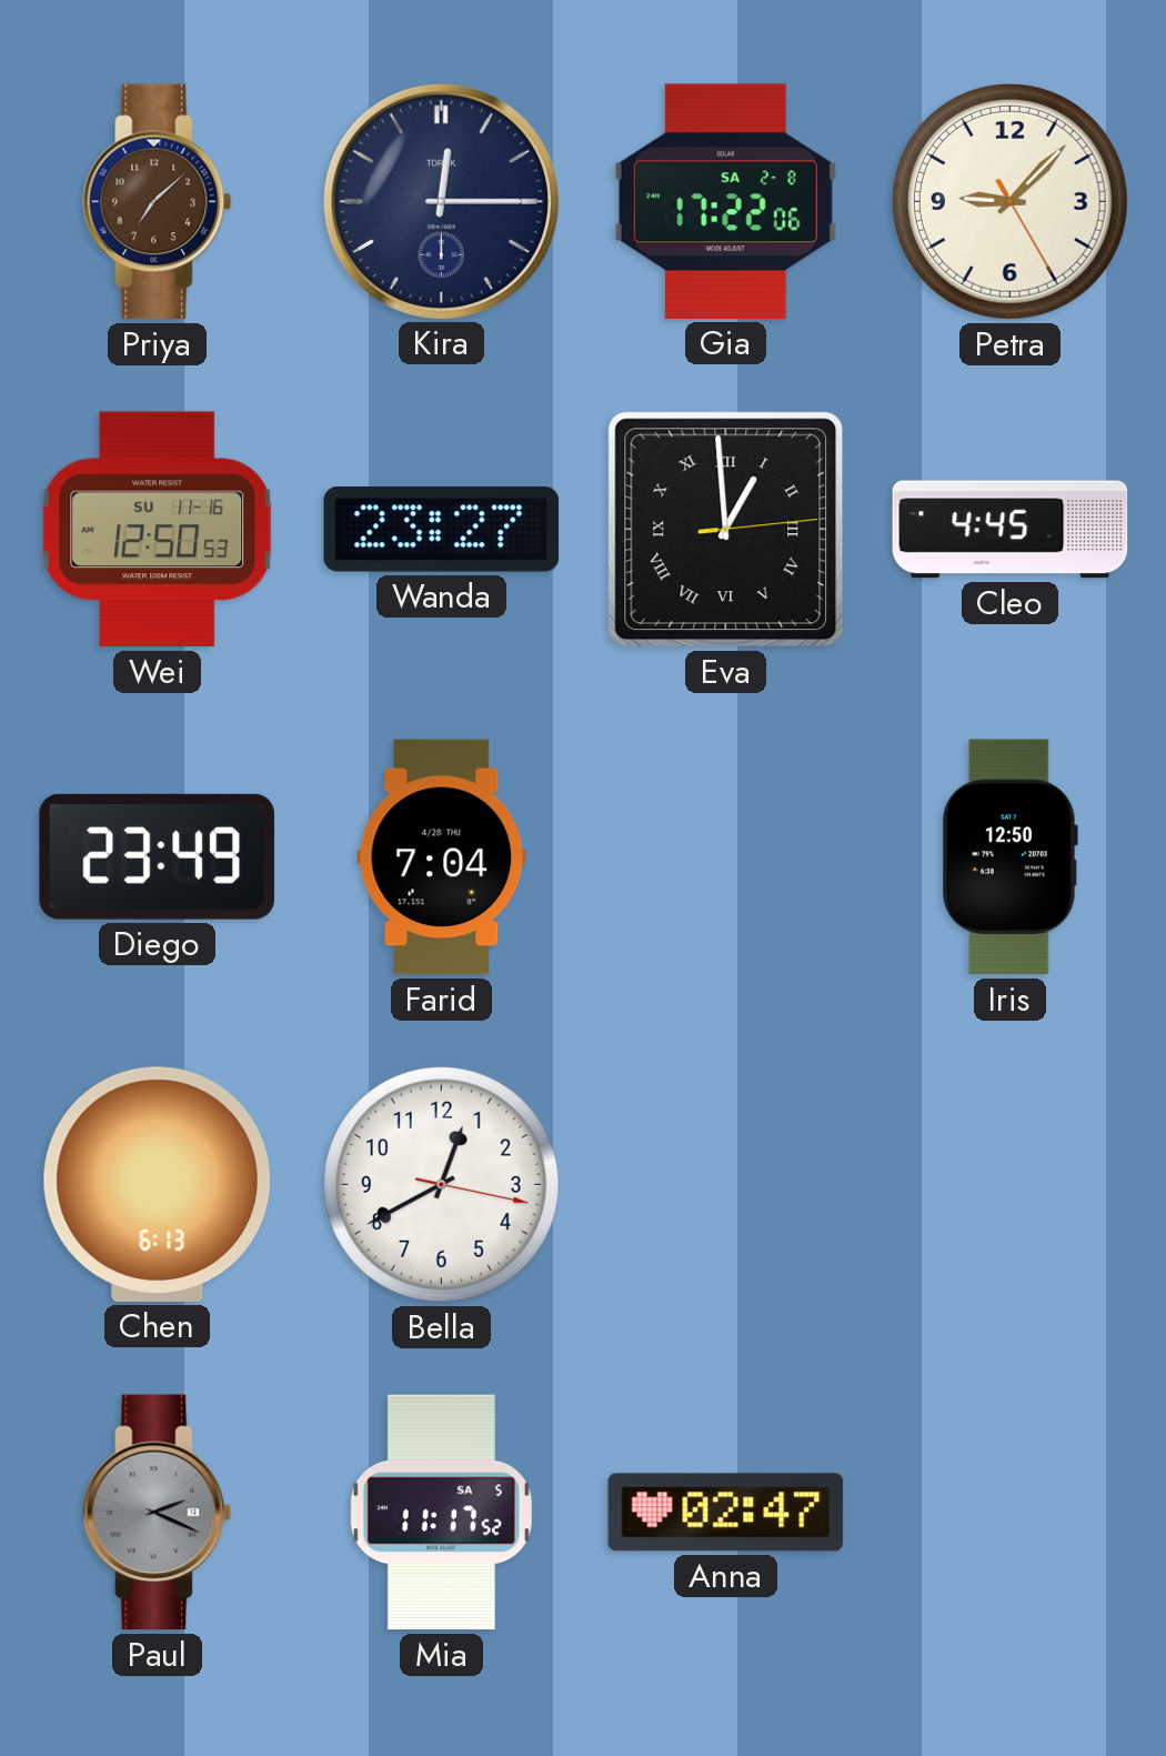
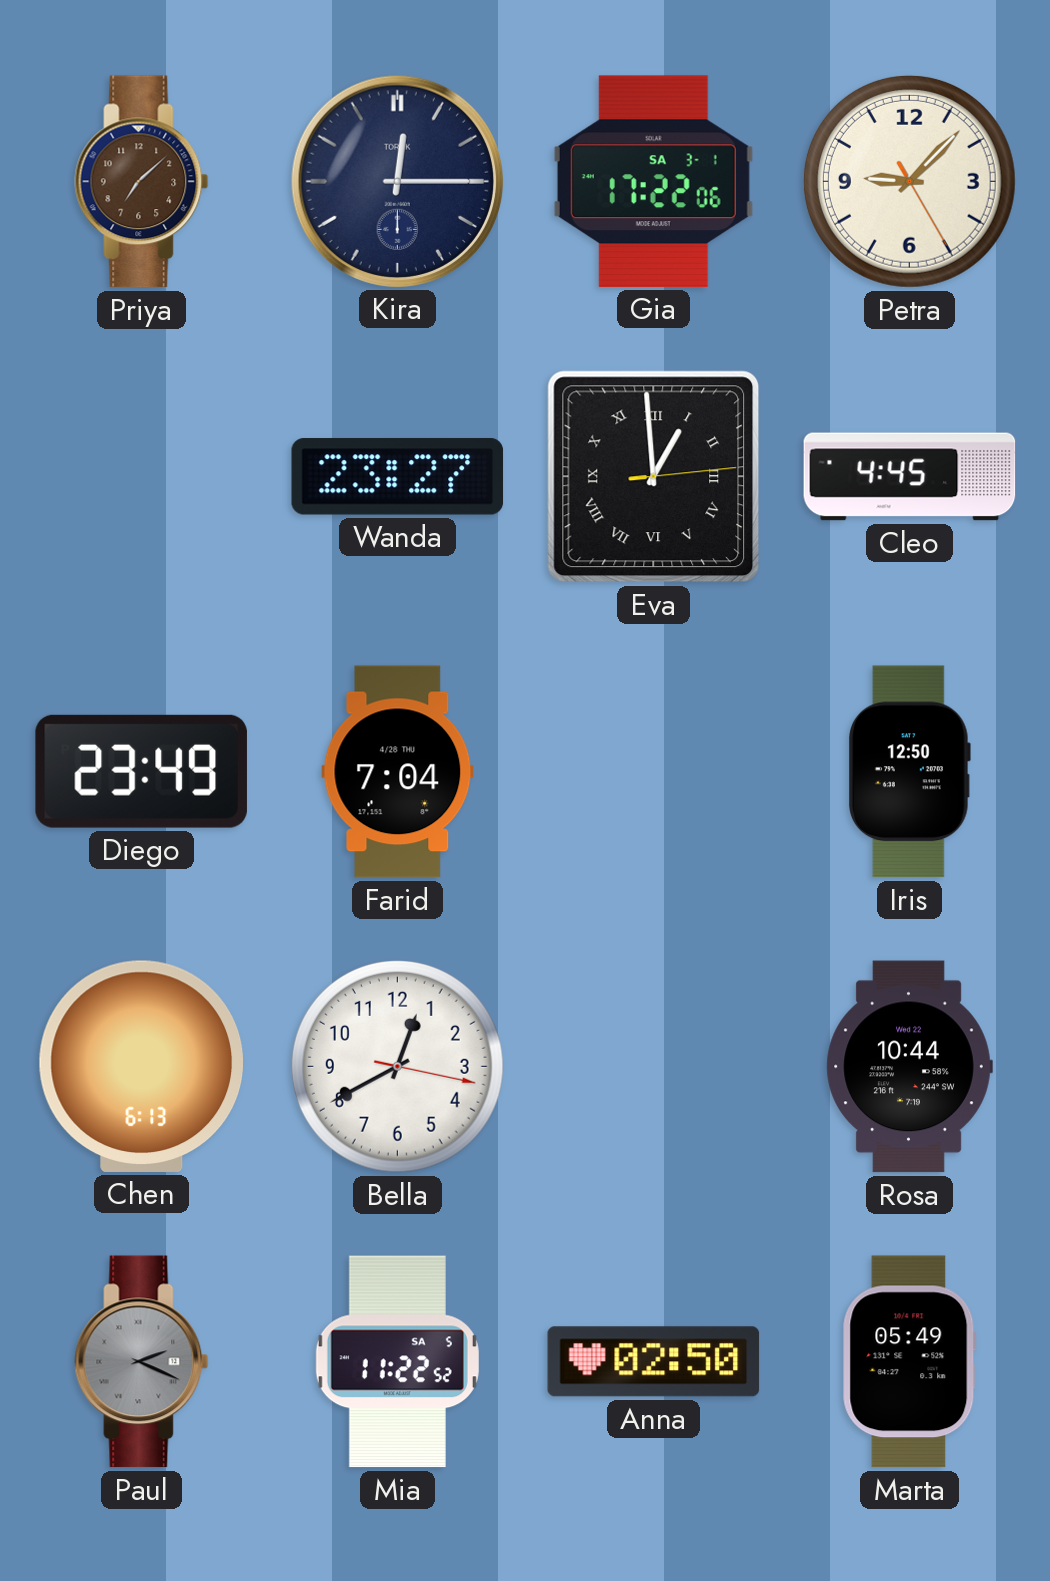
Gia date: SA 2-8 -> SA 3-1 (653, 181)
Wei: 12:50 -> none (158, 530)
Rosa: none -> 10:44 (909, 1067)
Mia: 11:17 -> 11:22 (397, 1362)
Anna: 02:47 -> 02:50 (654, 1362)
Marta: none -> 05:49 (910, 1362)
